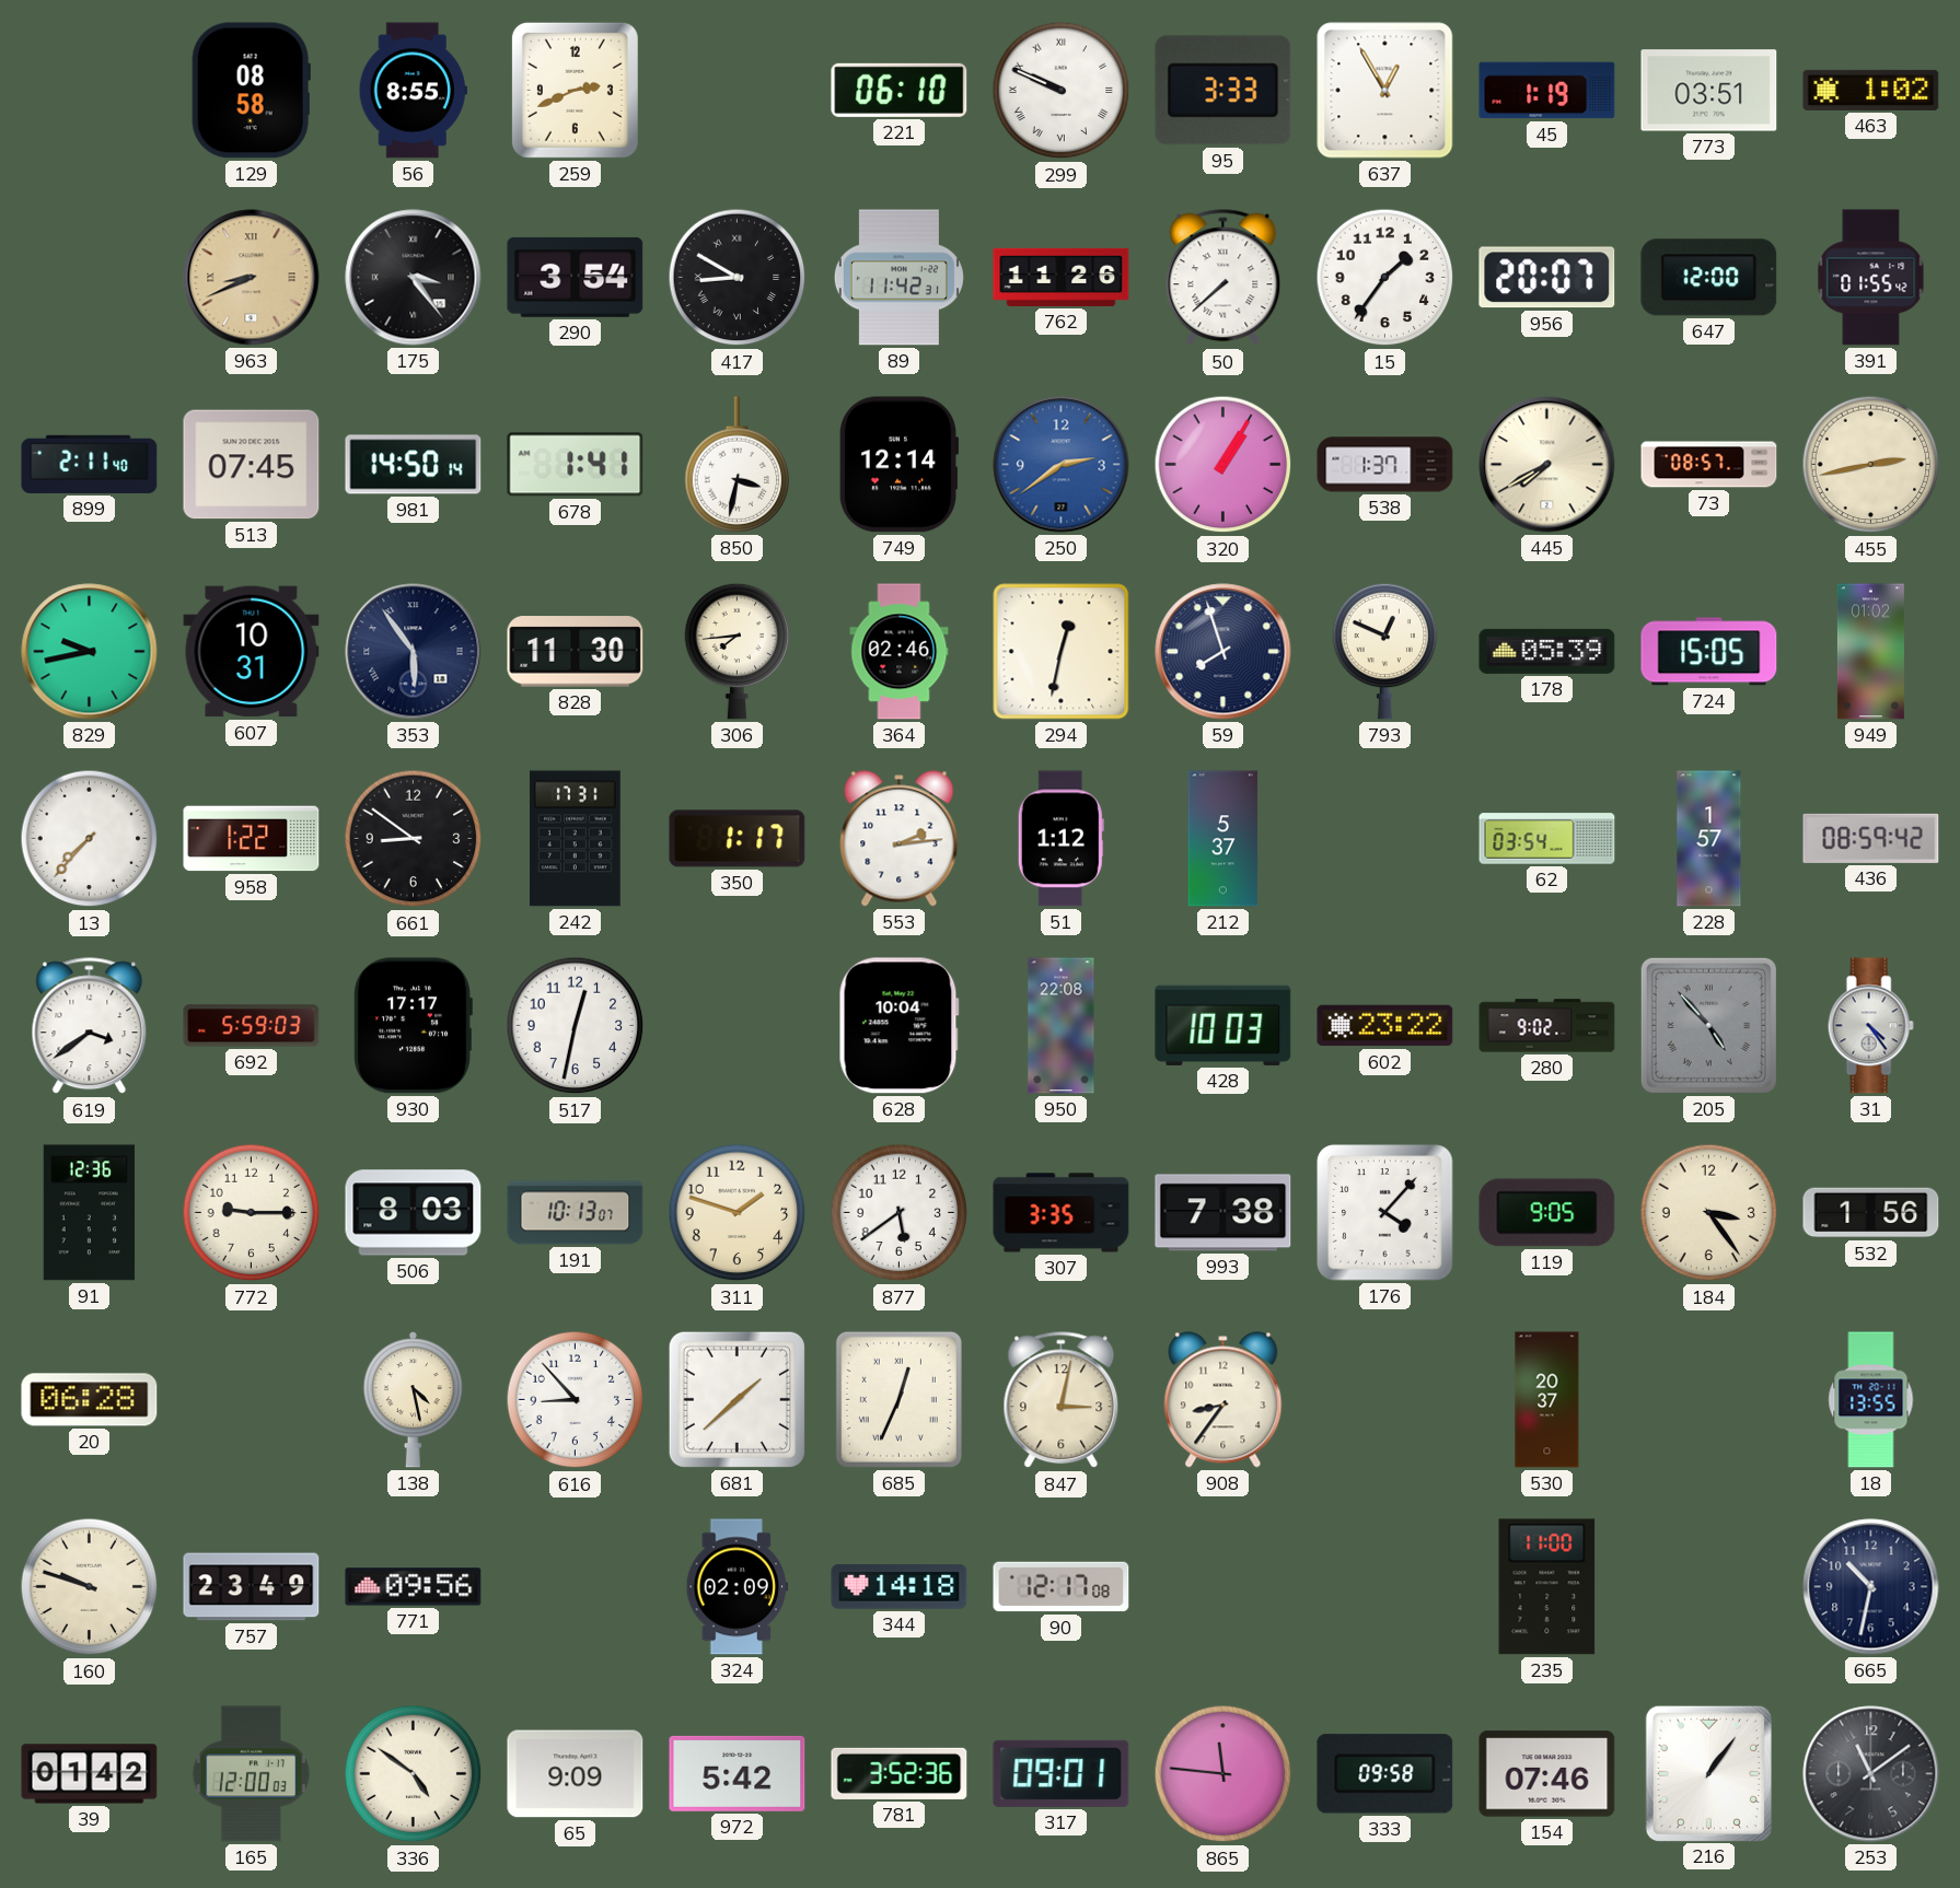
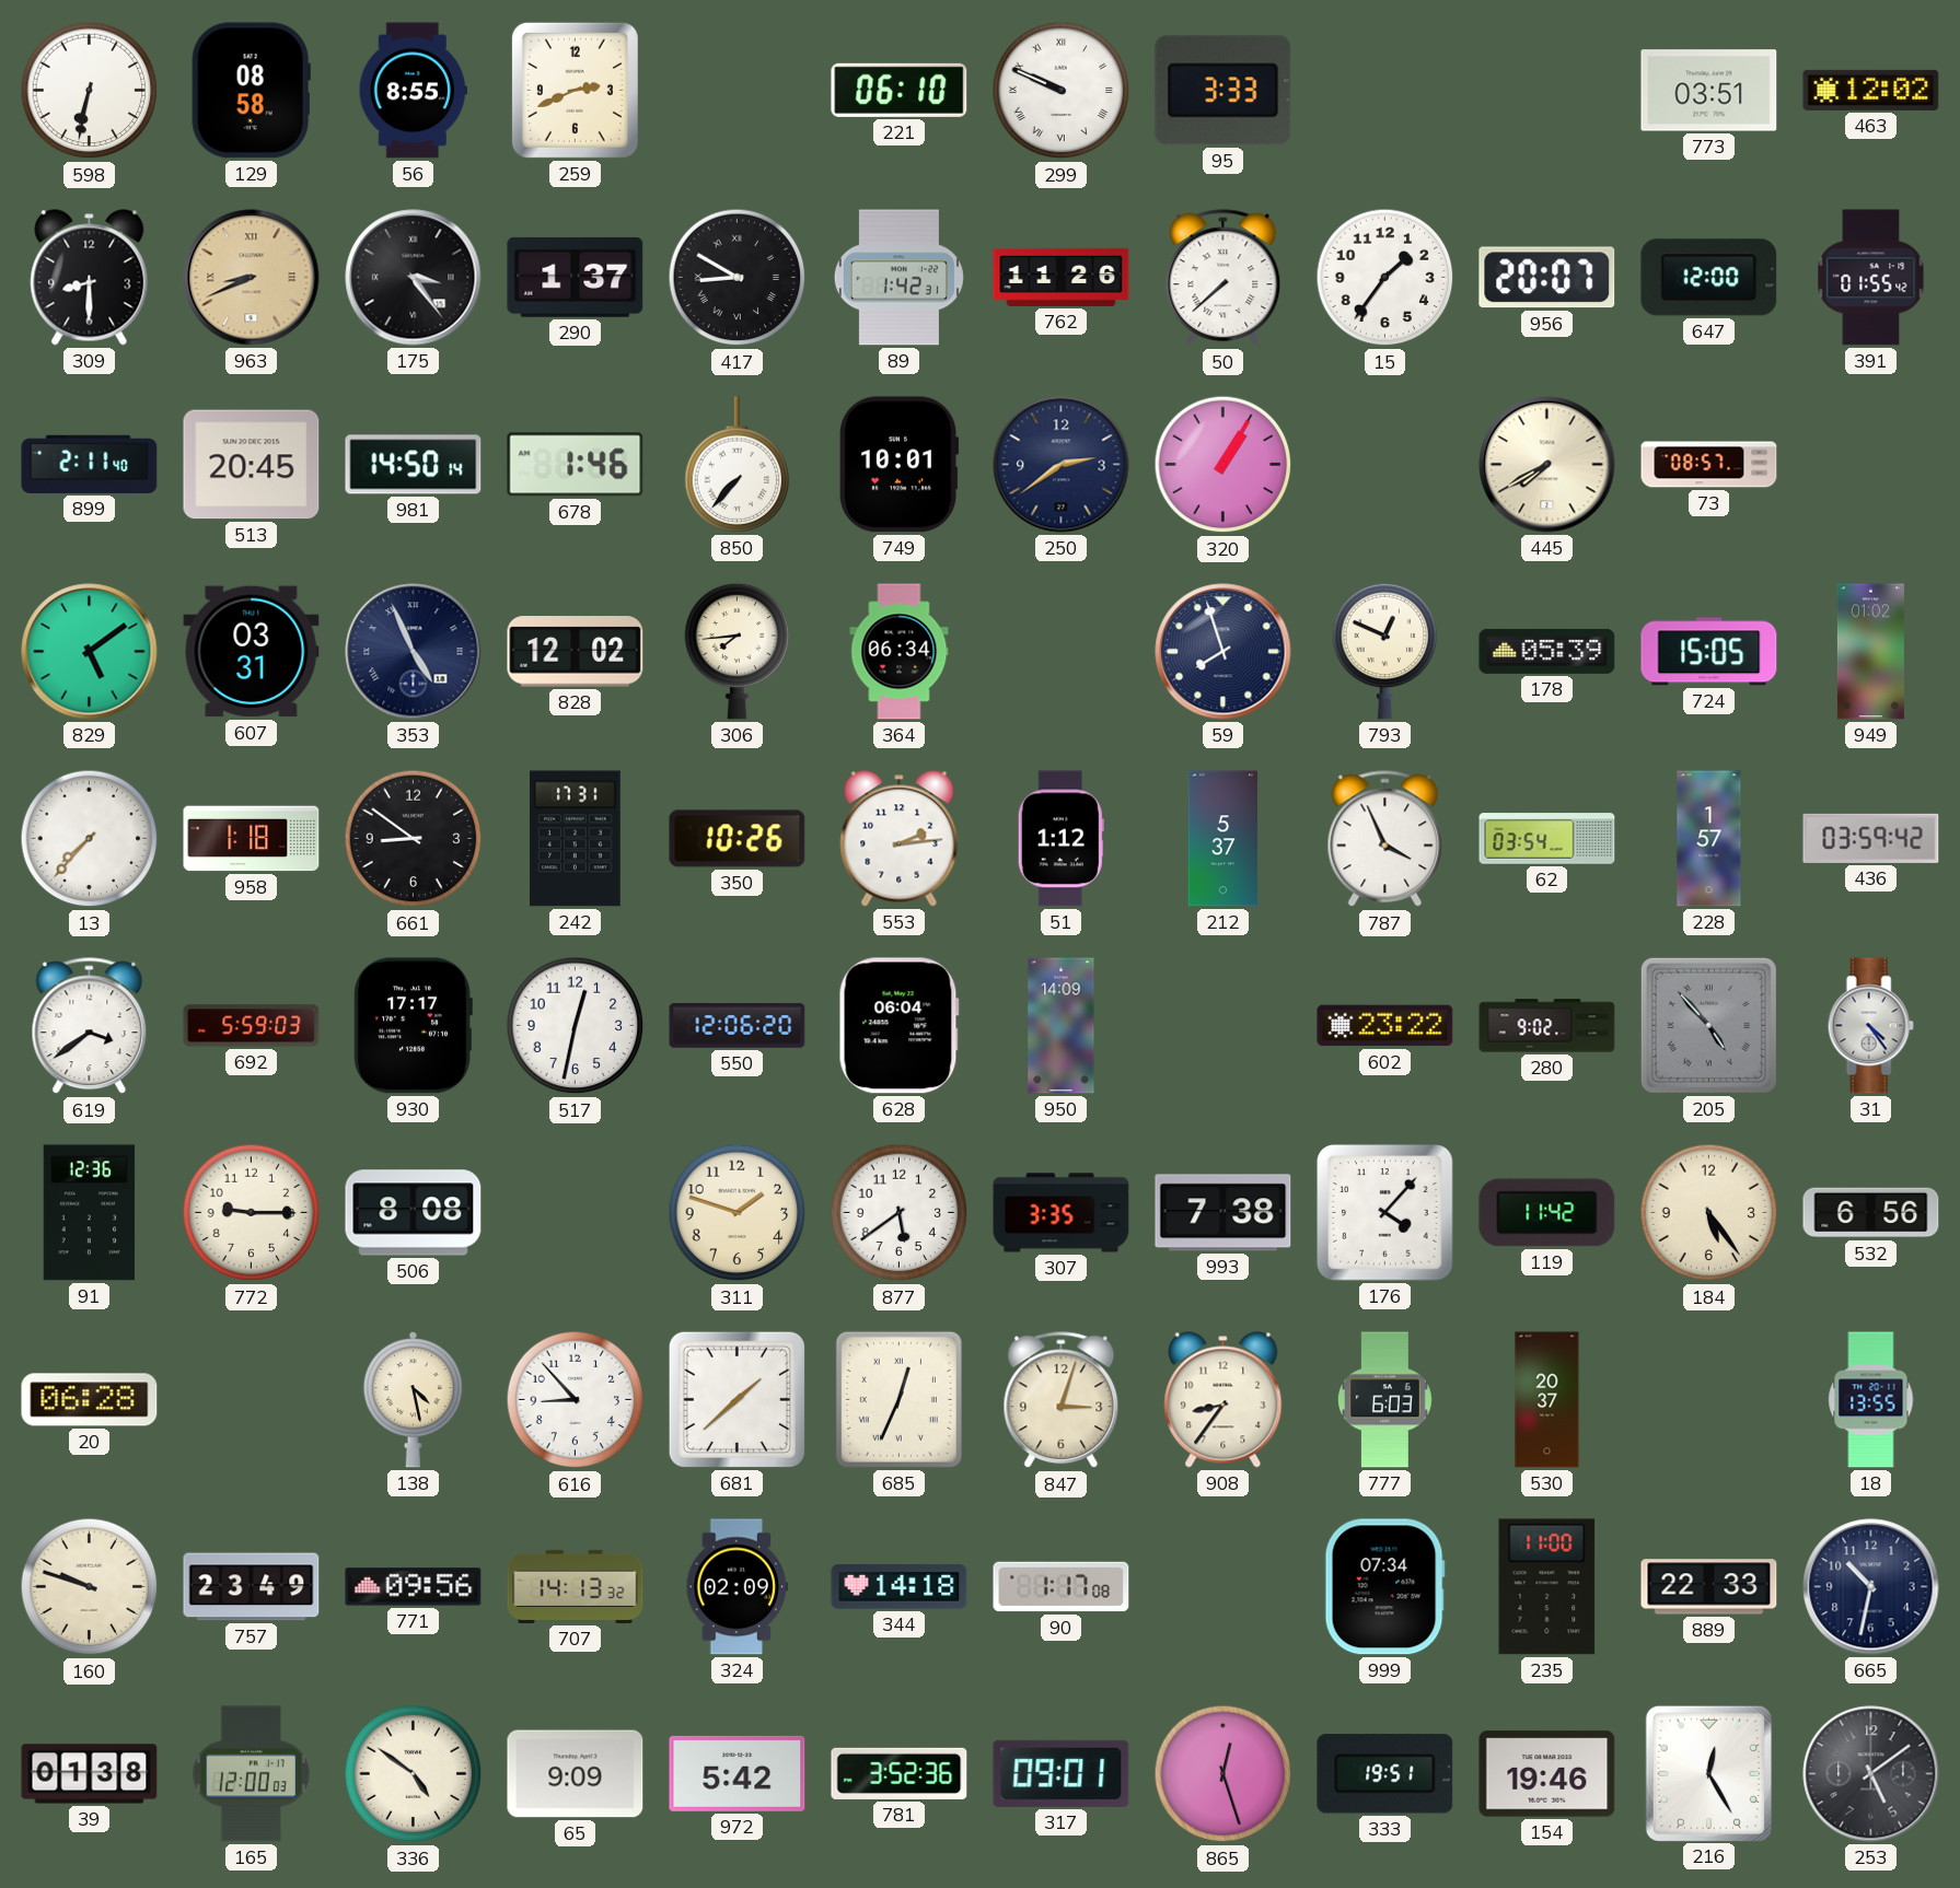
598: none -> 6:32 (90, 91)
637: 12:55 -> none (1385, 91)
45: 1:19 -> none (1547, 91)
463: 1:02 -> 12:02 (1871, 90)
309: none -> 8:30 (90, 278)
290: 3:54 -> 1:37 (576, 277)
89: 11:42 -> 1:42 (898, 278)
513: 07:45 -> 20:45 (252, 465)
678: 1:41 -> 1:46 (576, 465)
850: 3:32 -> 7:37 (738, 465)
749: 12:14 -> 10:01 (898, 465)
250 dial: blue -> navy (1062, 465)
538: 1:37 -> none (1385, 465)
455: 2:43 -> none (1871, 465)
829: 9:43 -> 5:09 (90, 652)
607: 10:31 -> 03:31 (252, 652)
353: 5:54 -> 4:56 (414, 652)
828: 11:30 -> 12:02 (576, 652)
364: 02:46 -> 06:34 (900, 652)
294: 12:32 -> none (1062, 652)
958: 1:22 -> 1:18 (252, 839)
350: 1:17 -> 10:26 (738, 839)
787: none -> 3:56 (1385, 839)
436: 08:59 -> 03:59 (1871, 838)
550: none -> 12:06 (738, 1026)
628: 10:04 -> 06:04 (898, 1026)
950: 22:08 -> 14:09 (1062, 1026)
428: 10:03 -> none (1223, 1025)
506: 8:03 -> 8:08 (414, 1213)
191: 10:13 -> none (576, 1213)
119: 9:05 -> 11:42 (1547, 1213)
184: 3:24 -> 5:24 (1709, 1213)
532: 1:56 -> 6:56 (1871, 1213)
847: 3:02 -> 3:03 (1062, 1400)
777: none -> 6:03 (1384, 1400)
707: none -> 14:13 (576, 1586)
90: 12:17 -> 1:17 (1062, 1587)
999: none -> 07:34 (1384, 1587)
889: none -> 22:33 (1709, 1587)
39: 01:42 -> 01:38 (90, 1774)
865: 11:46 -> 12:27 (1223, 1774)
333: 09:58 -> 19:51 (1385, 1774)
154: 07:46 -> 19:46 (1547, 1774)
216: 1:06 -> 12:25 (1708, 1773)
253: 11:09 -> 5:09 (1871, 1774)
